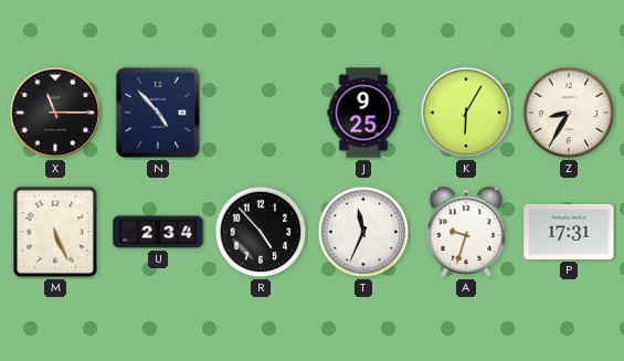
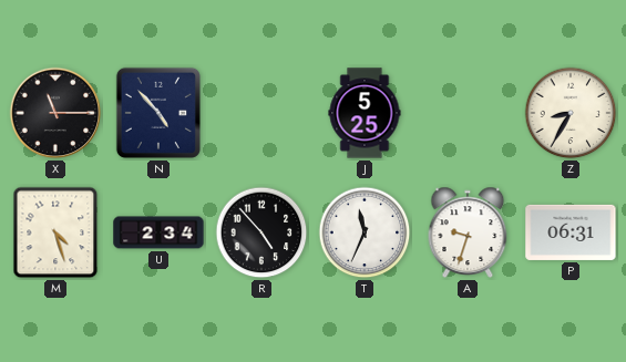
J: 9:25 -> 5:25 (365, 113)
K: 6:05 -> none (466, 113)
M: 5:26 -> 4:27 (55, 232)
P: 17:31 -> 06:31 (571, 232)
